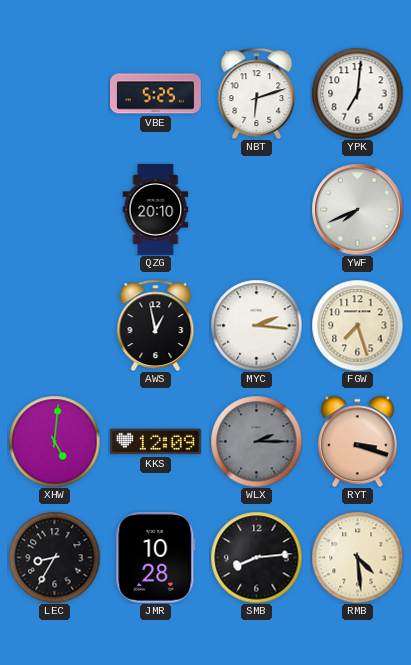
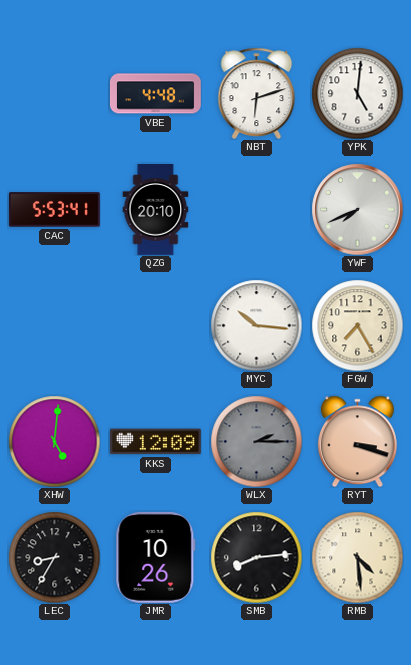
VBE: 5:25 -> 4:48 (155, 94)
YPK: 7:01 -> 5:01 (357, 93)
CAC: none -> 5:53 (54, 210)
AWS: 12:58 -> none (156, 325)
MYC: 2:16 -> 10:16 (256, 325)
FGW: 7:27 -> 7:25 (357, 325)
JMR: 10:28 -> 10:26 (156, 557)
